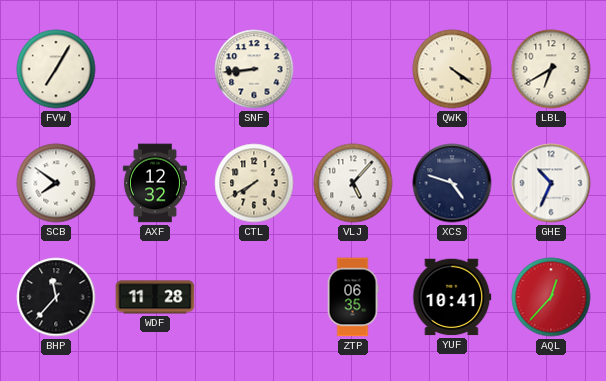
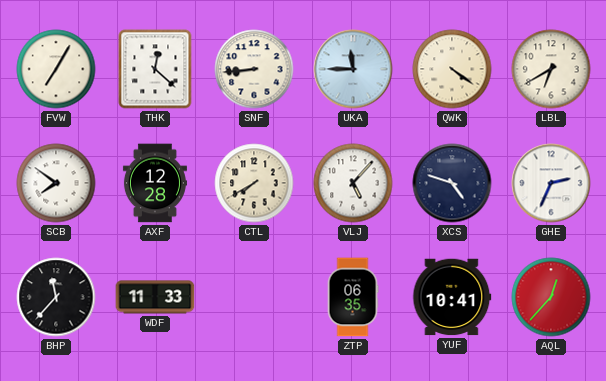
THK: none -> 12:22 (155, 69)
UKA: none -> 11:45 (353, 69)
AXF: 12:32 -> 12:28 (155, 183)
GHE: 10:34 -> 2:34 (551, 183)
WDF: 11:28 -> 11:33 (155, 297)
